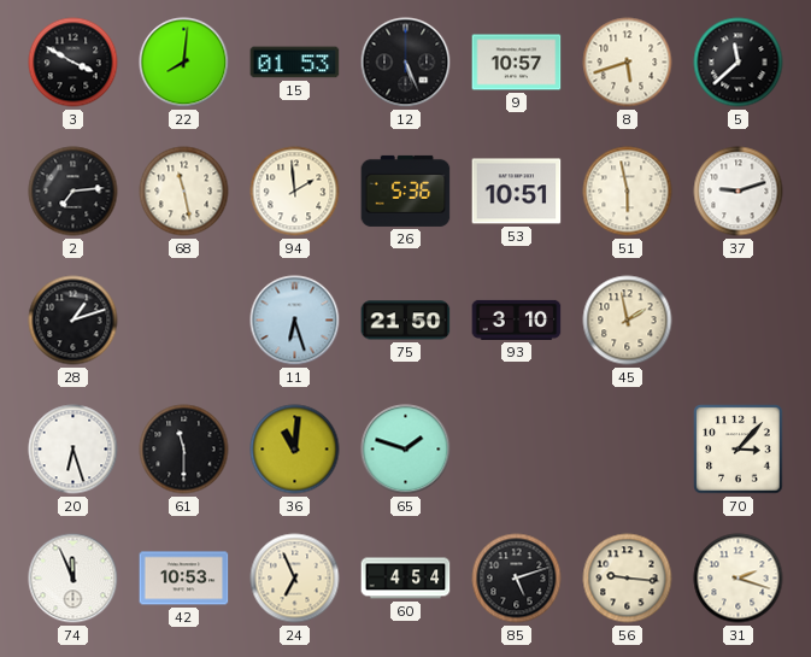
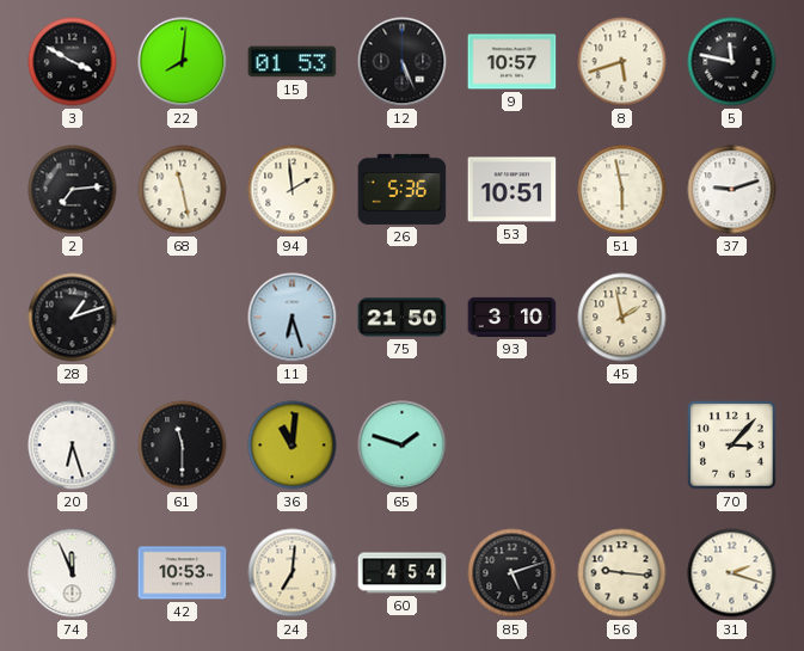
5: 11:38 -> 11:47 (732, 62)
24: 6:56 -> 7:01 (293, 573)
